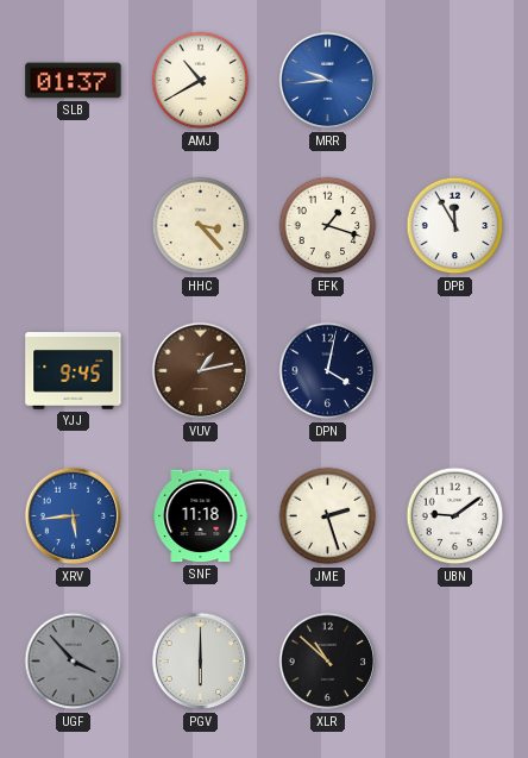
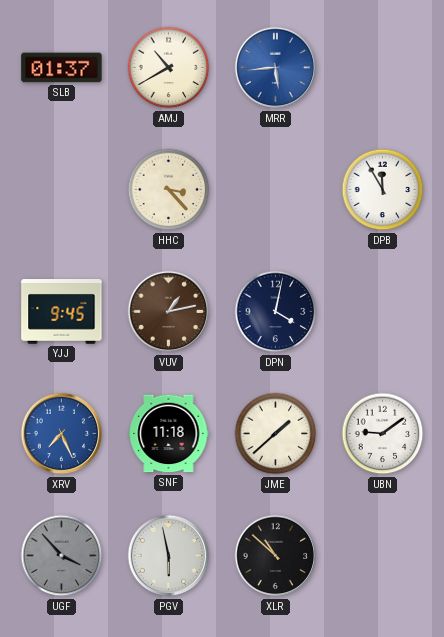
MRR: 9:44 -> 5:44 (276, 68)
EFK: 1:18 -> none (328, 226)
XRV: 5:44 -> 7:26 (62, 434)
JME: 2:27 -> 1:38 (276, 434)
PGV: 6:00 -> 5:58 (169, 556)
